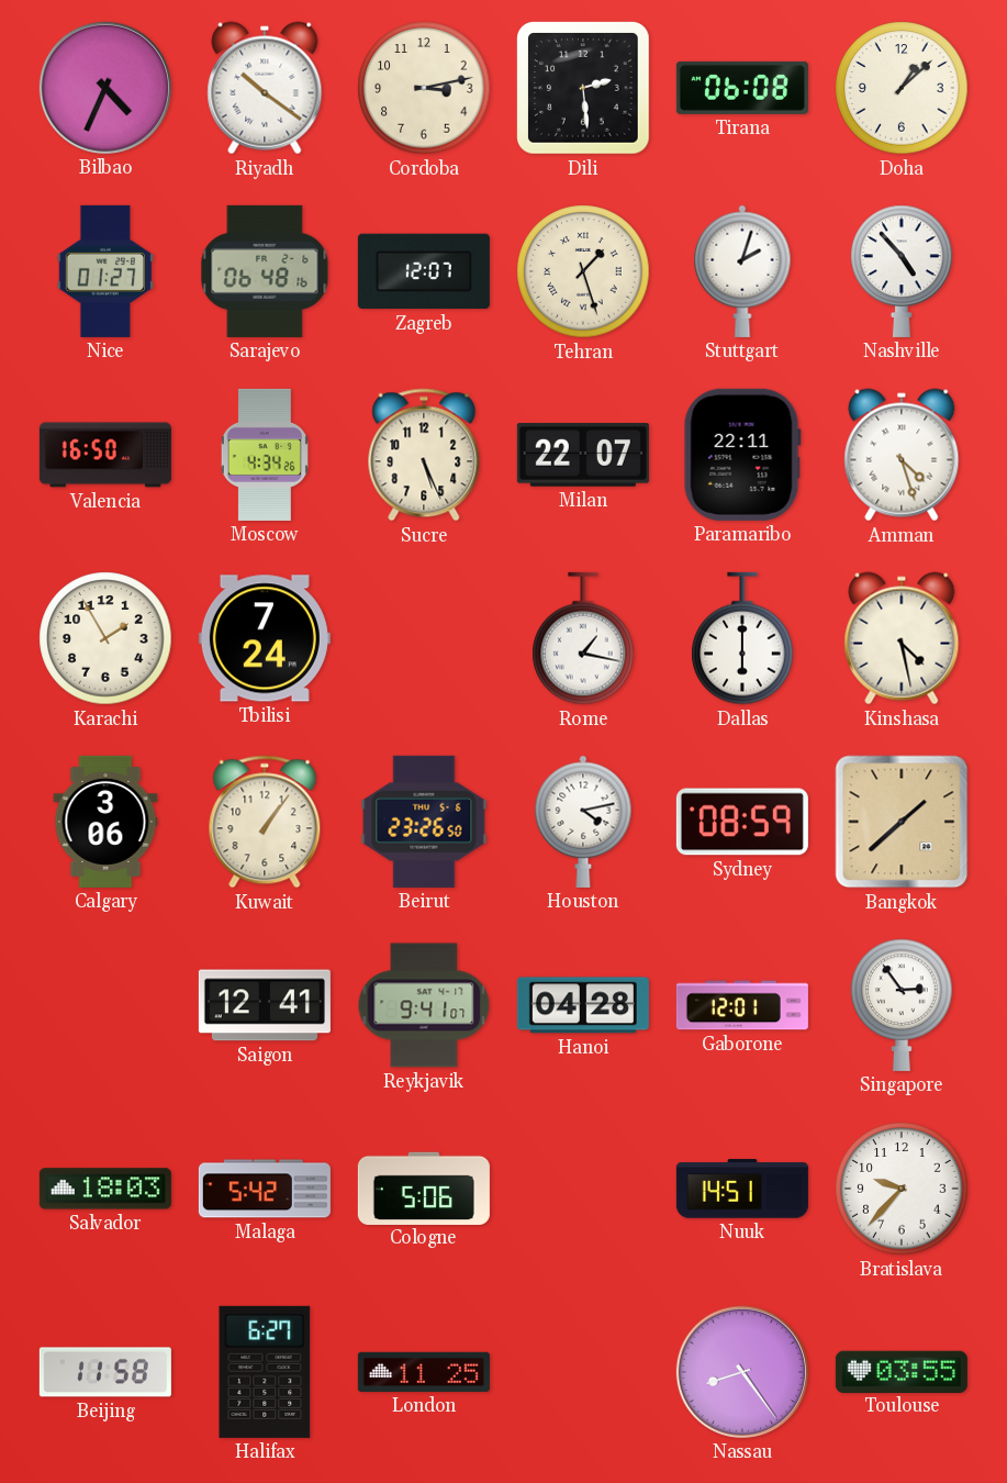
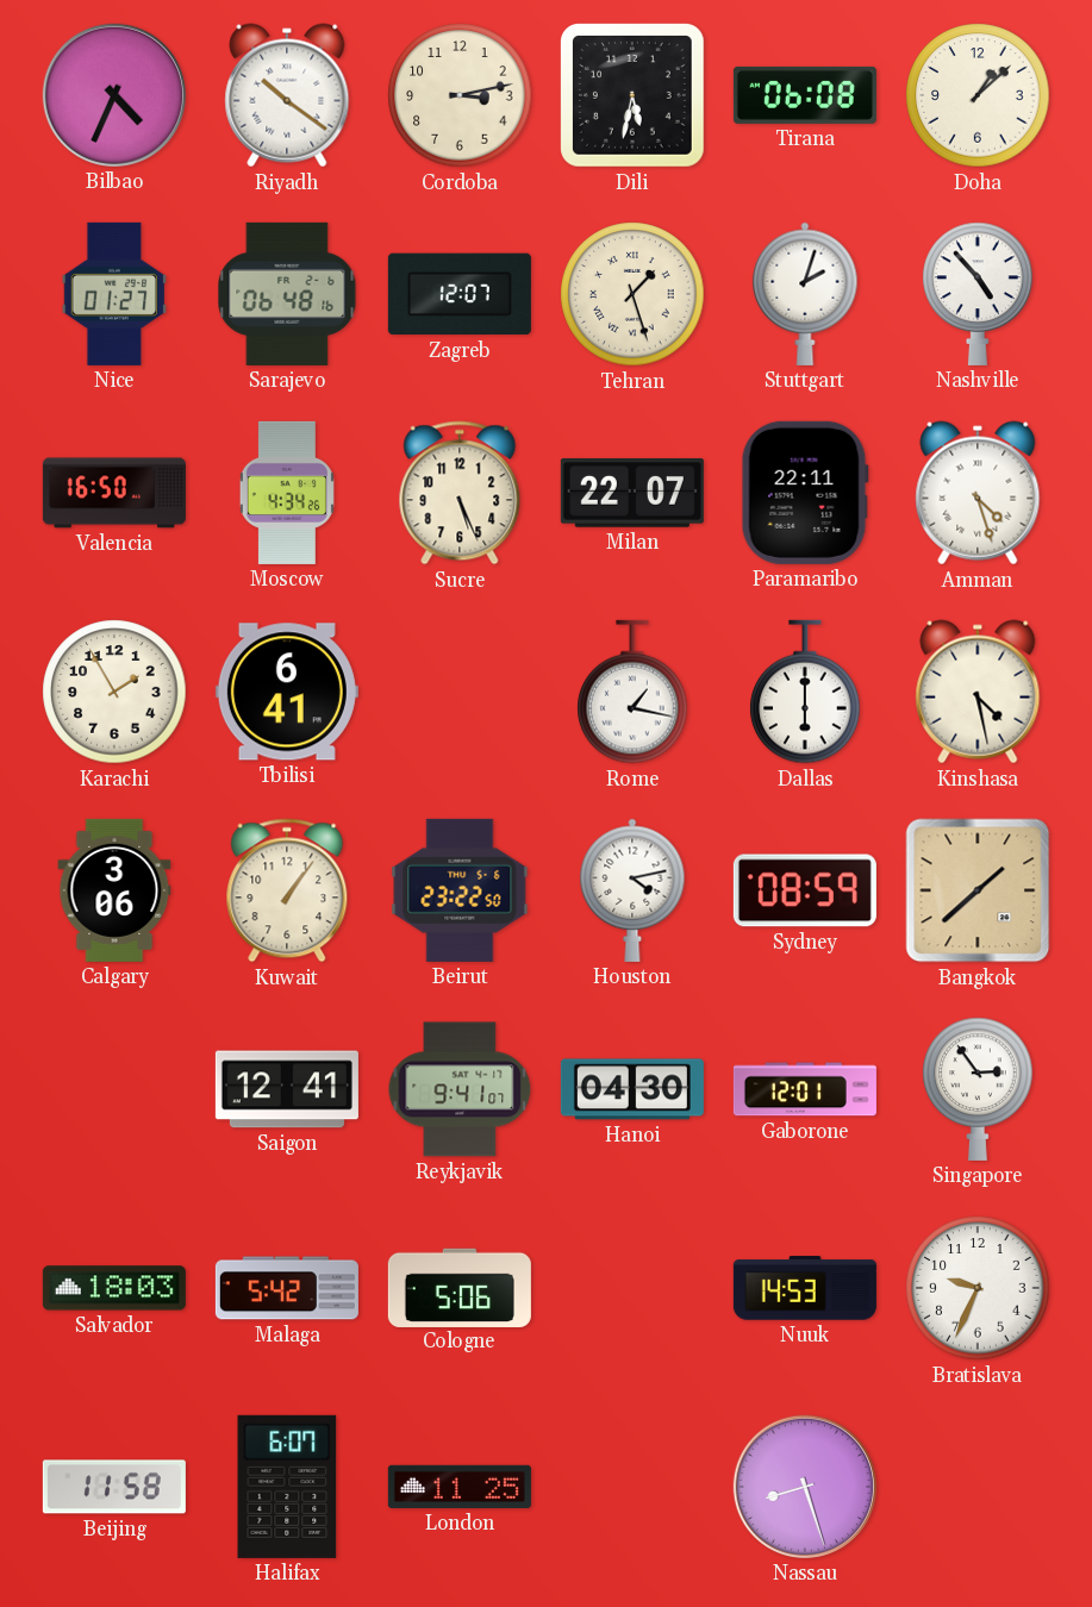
Dili: 2:29 -> 5:32 (634, 96)
Tbilisi: 7:24 -> 6:41 (287, 692)
Beirut: 23:26 -> 23:22 (460, 890)
Hanoi: 04:28 -> 04:30 (632, 1089)
Nuuk: 14:51 -> 14:53 (805, 1288)
Bratislava: 9:37 -> 9:34 (978, 1288)
Halifax: 6:27 -> 6:07 (287, 1487)
Nassau: 8:24 -> 8:27 (805, 1487)
Toulouse: 03:55 -> none (902, 1371)
